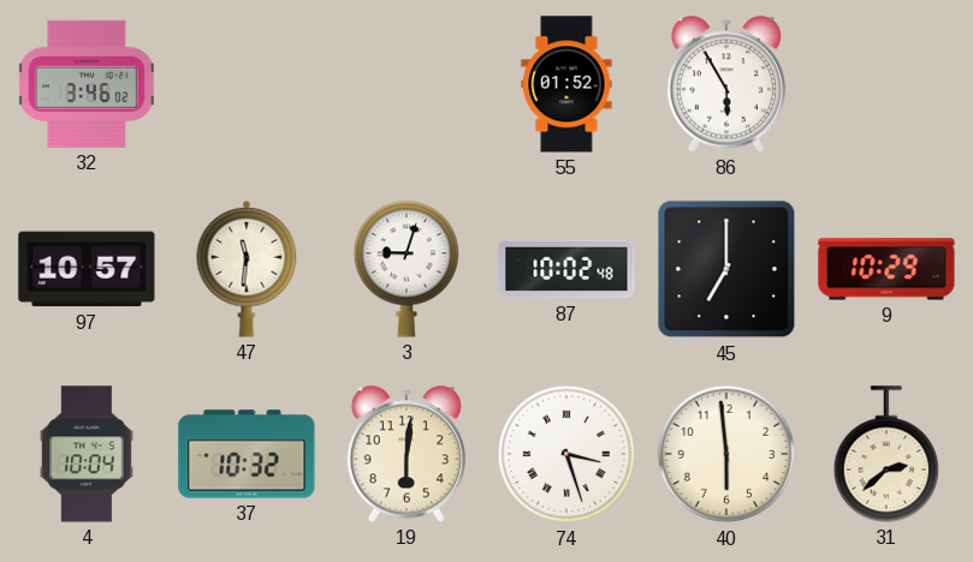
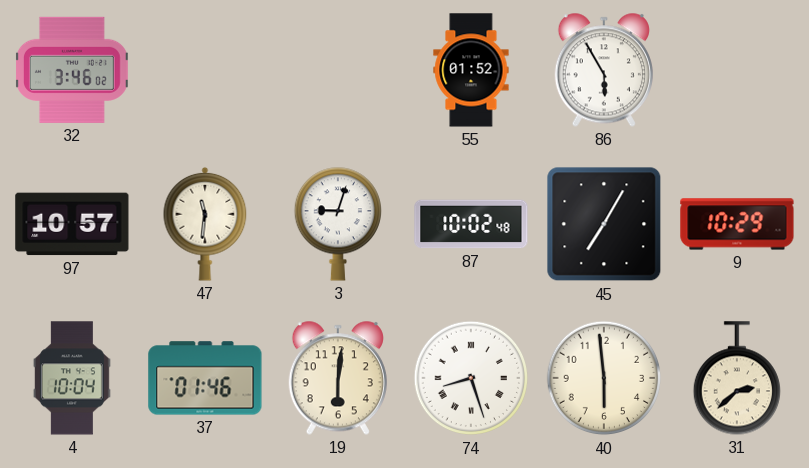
45: 7:00 -> 7:05 (604, 224)
37: 10:32 -> 01:46 (205, 378)
74: 3:27 -> 8:27 (471, 378)
